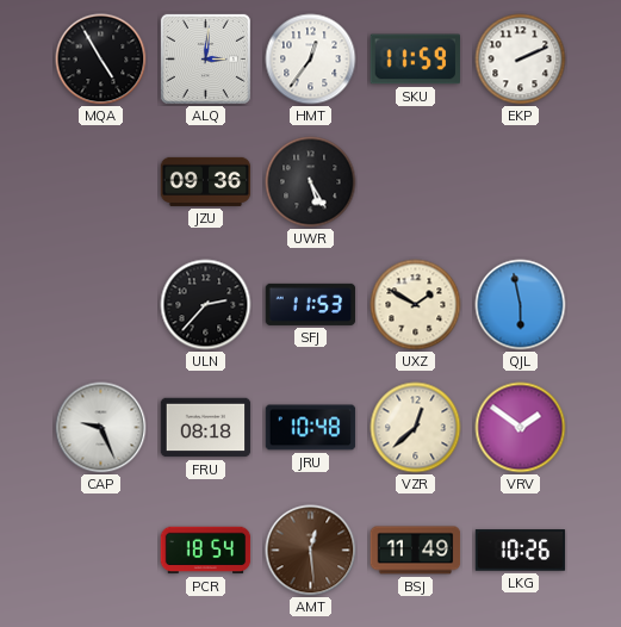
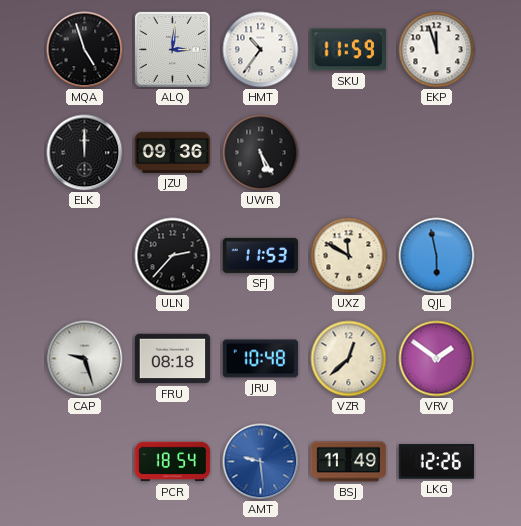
MQA: 4:55 -> 4:57 (85, 50)
HMT: 12:36 -> 10:36 (261, 50)
EKP: 2:11 -> 11:57 (437, 50)
ELK: none -> 12:00 (85, 153)
UXZ: 1:50 -> 11:50 (349, 256)
CAP: 9:26 -> 9:27 (85, 359)
AMT: 12:29 -> 9:29 (261, 462)
AMT dial: brown -> blue (261, 462)
LKG: 10:26 -> 12:26 (437, 462)
